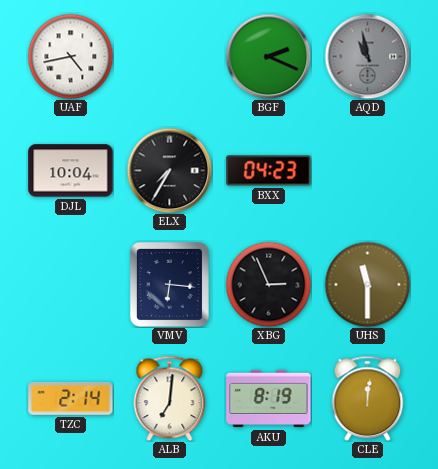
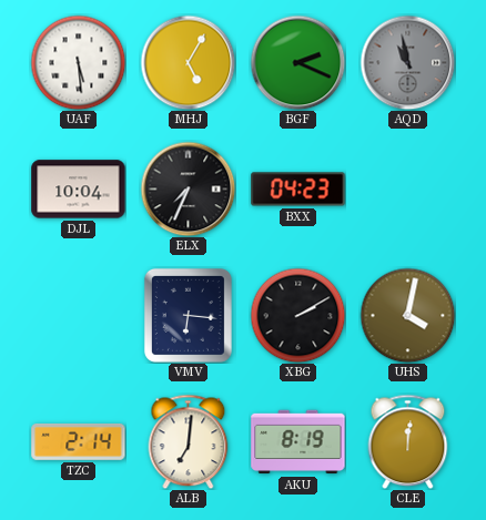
UAF: 4:43 -> 5:29 (78, 62)
MHJ: none -> 5:05 (188, 62)
ELX: 7:35 -> 7:34 (188, 188)
XBG: 2:56 -> 2:10 (297, 315)
UHS: 11:30 -> 4:02 (407, 315)
